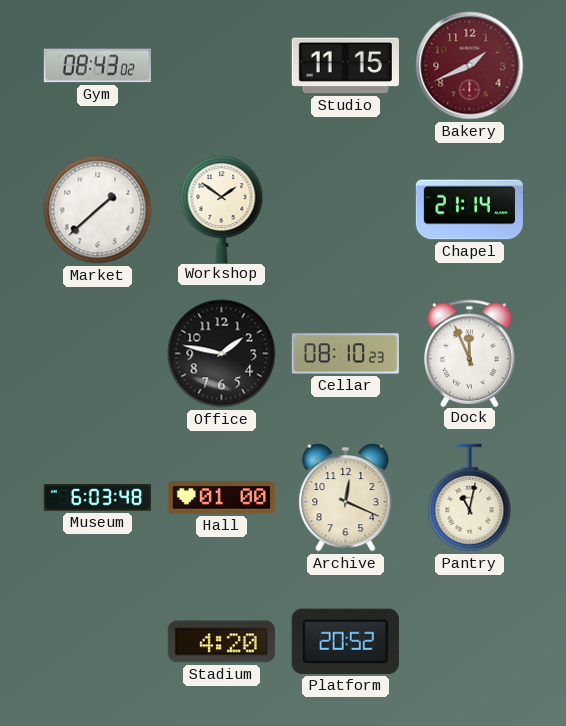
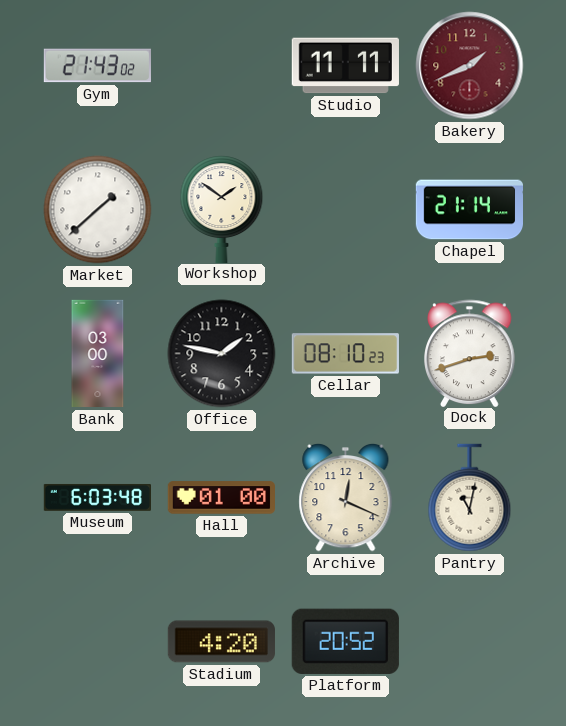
Gym: 08:43 -> 21:43 (97, 66)
Studio: 11:15 -> 11:11 (345, 66)
Bank: none -> 03:00 (98, 354)
Dock: 11:56 -> 2:42 (470, 353)
